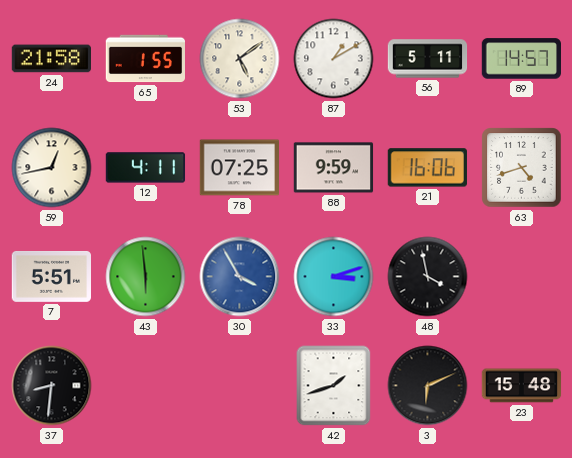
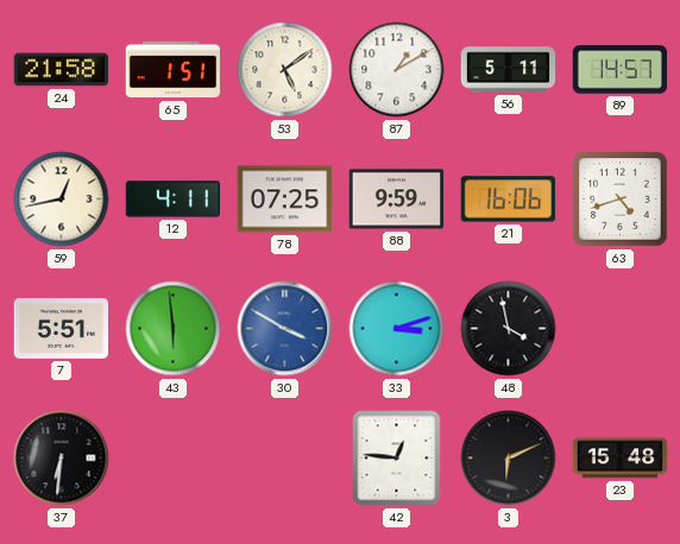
65: 1:55 -> 1:51 (174, 70)
30: 3:55 -> 3:50 (285, 329)
37: 8:31 -> 6:31 (62, 458)
42: 1:42 -> 12:46 (397, 458)
